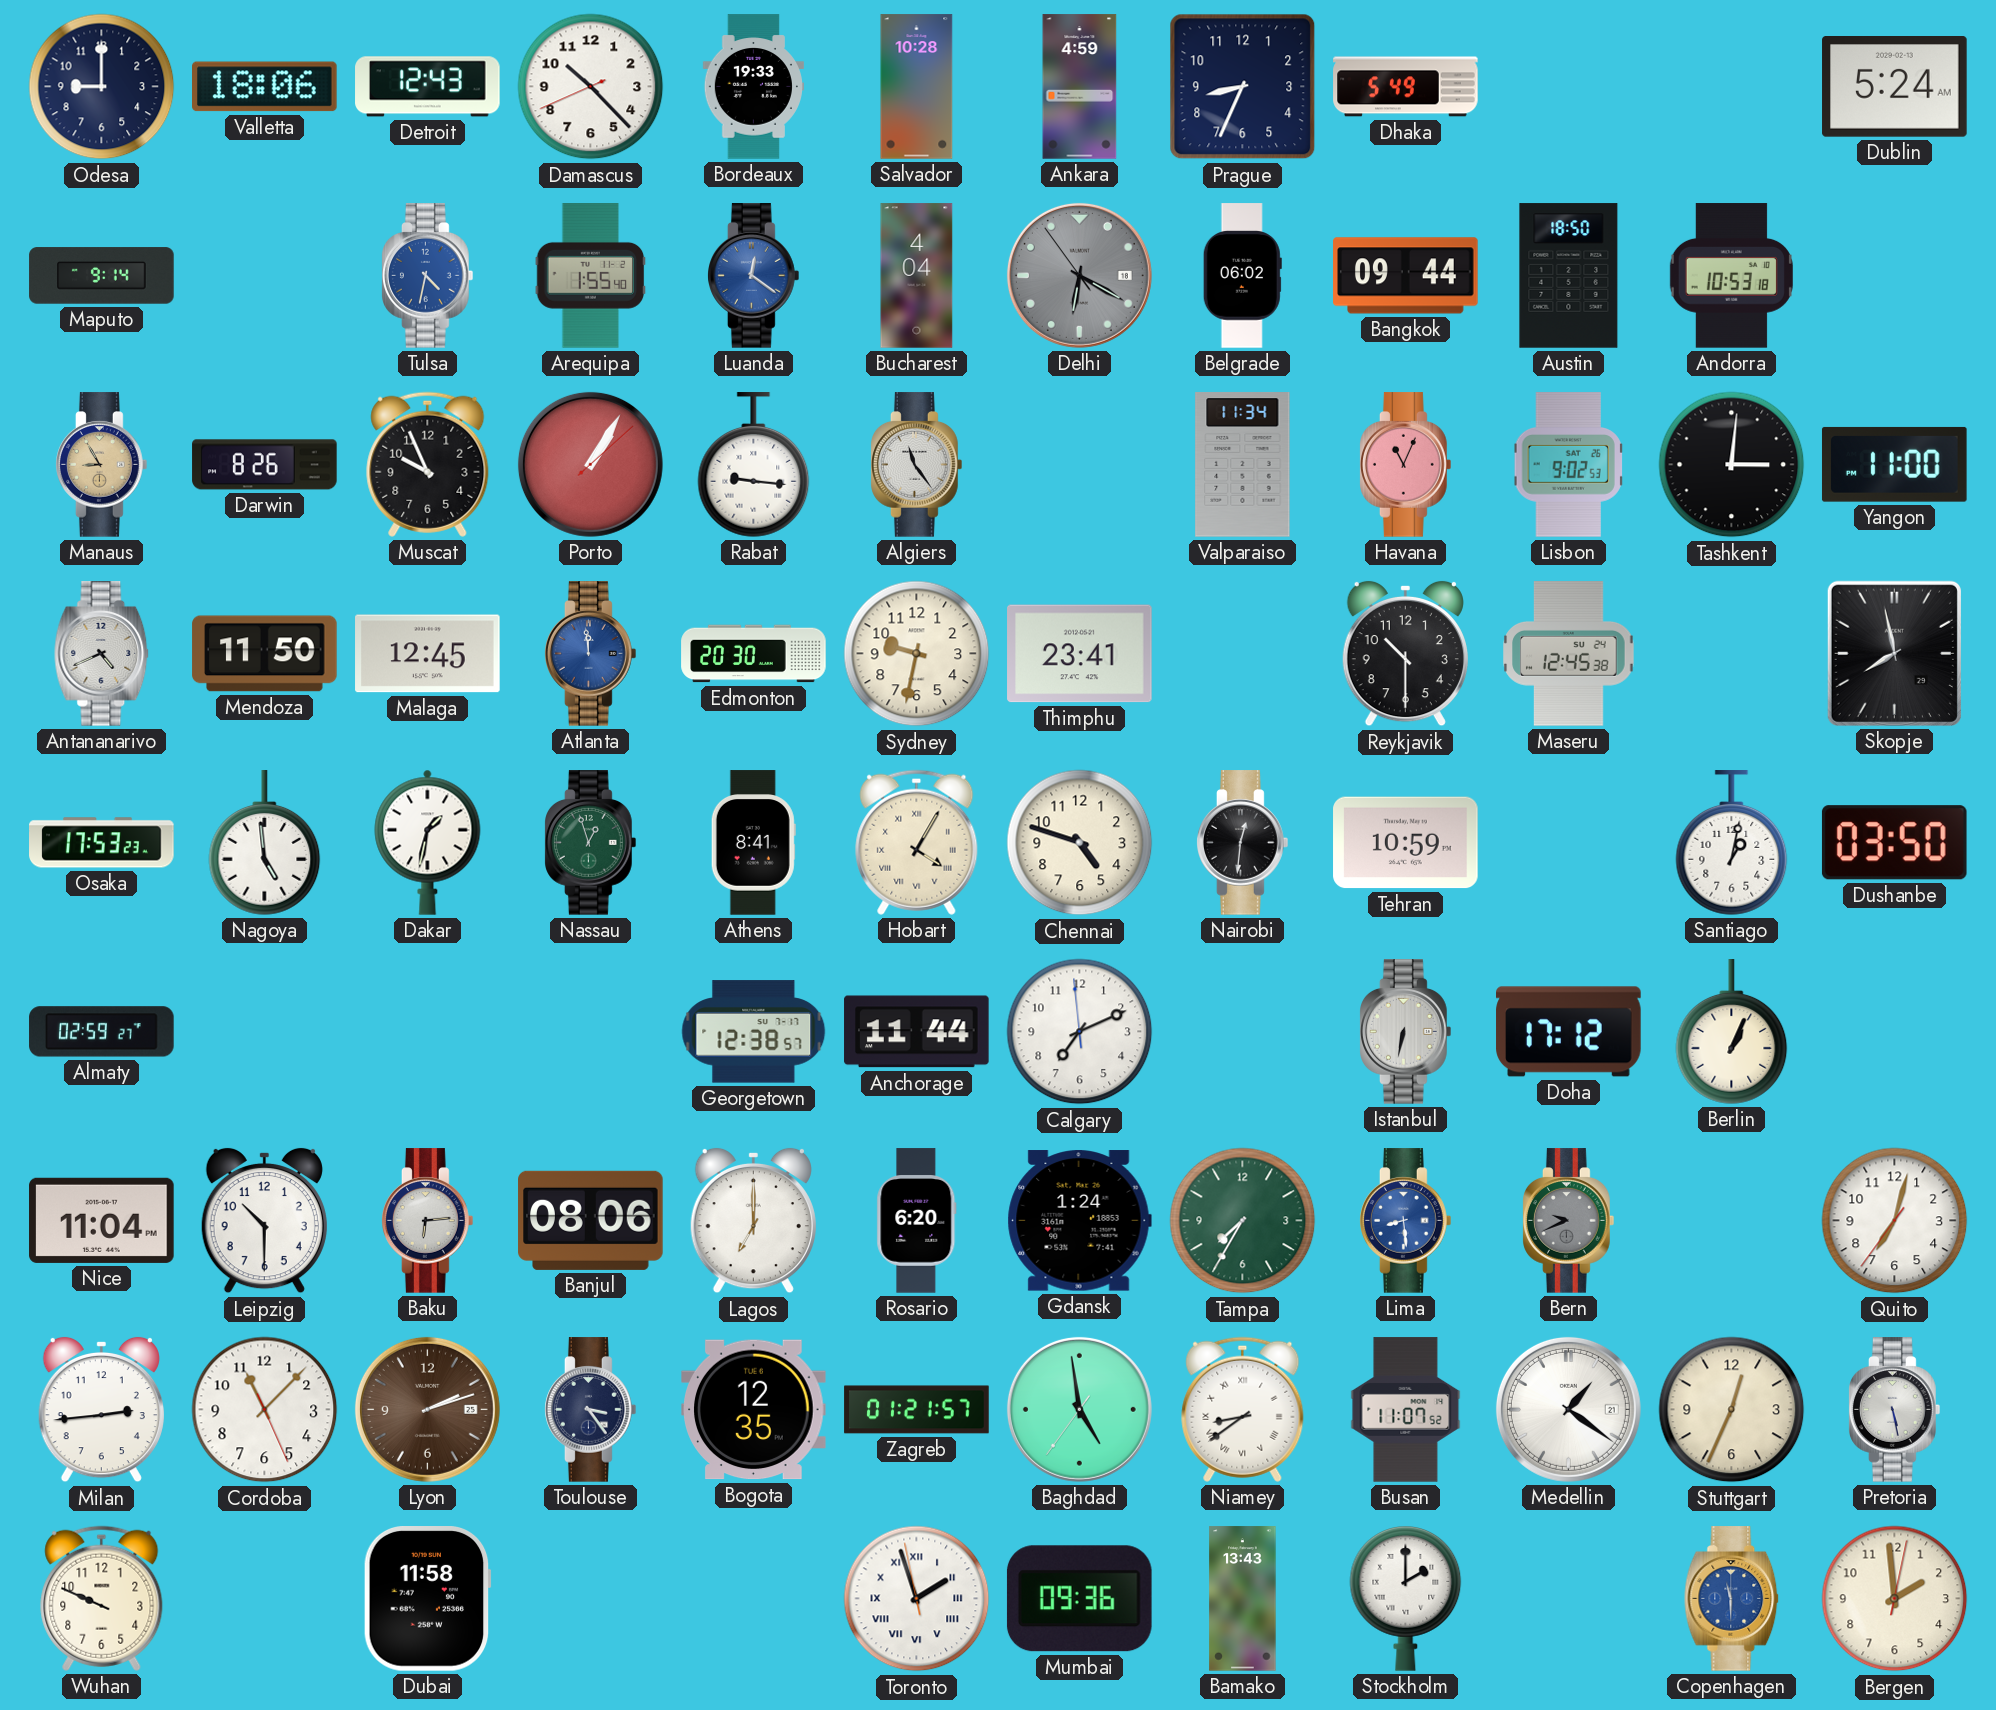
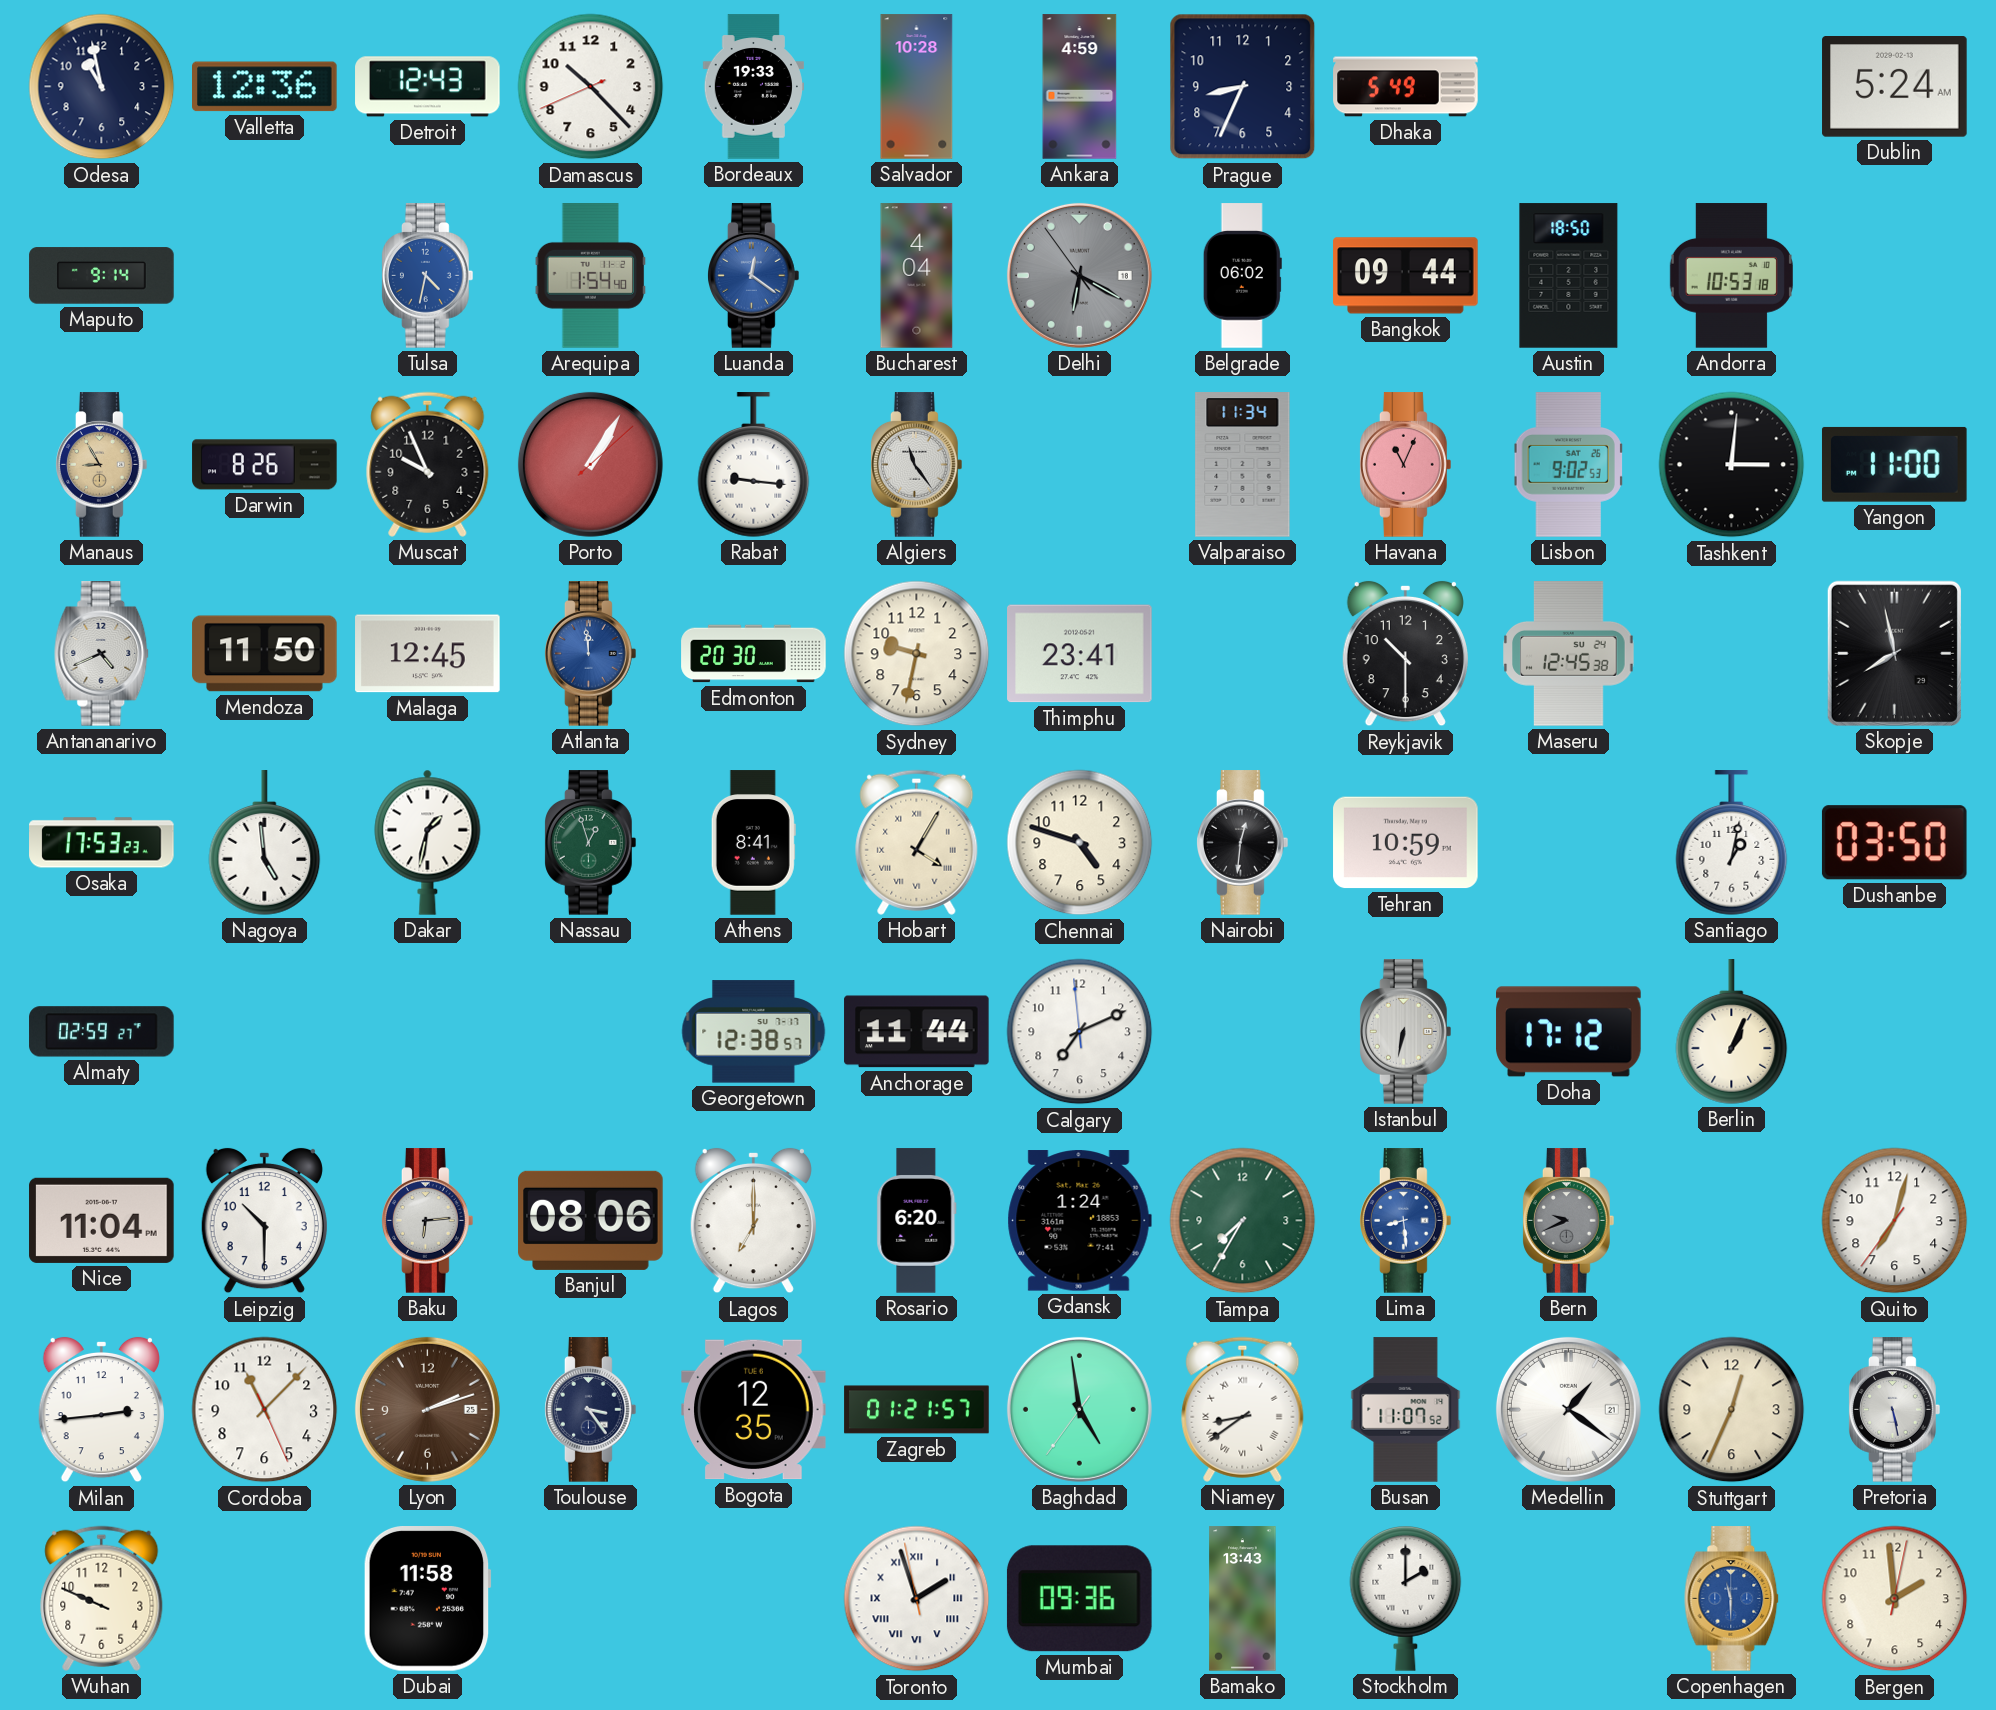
Odesa: 9:00 -> 10:58 (102, 87)
Valletta: 18:06 -> 12:36 (265, 87)
Arequipa: 1:55 -> 1:54 (591, 276)
